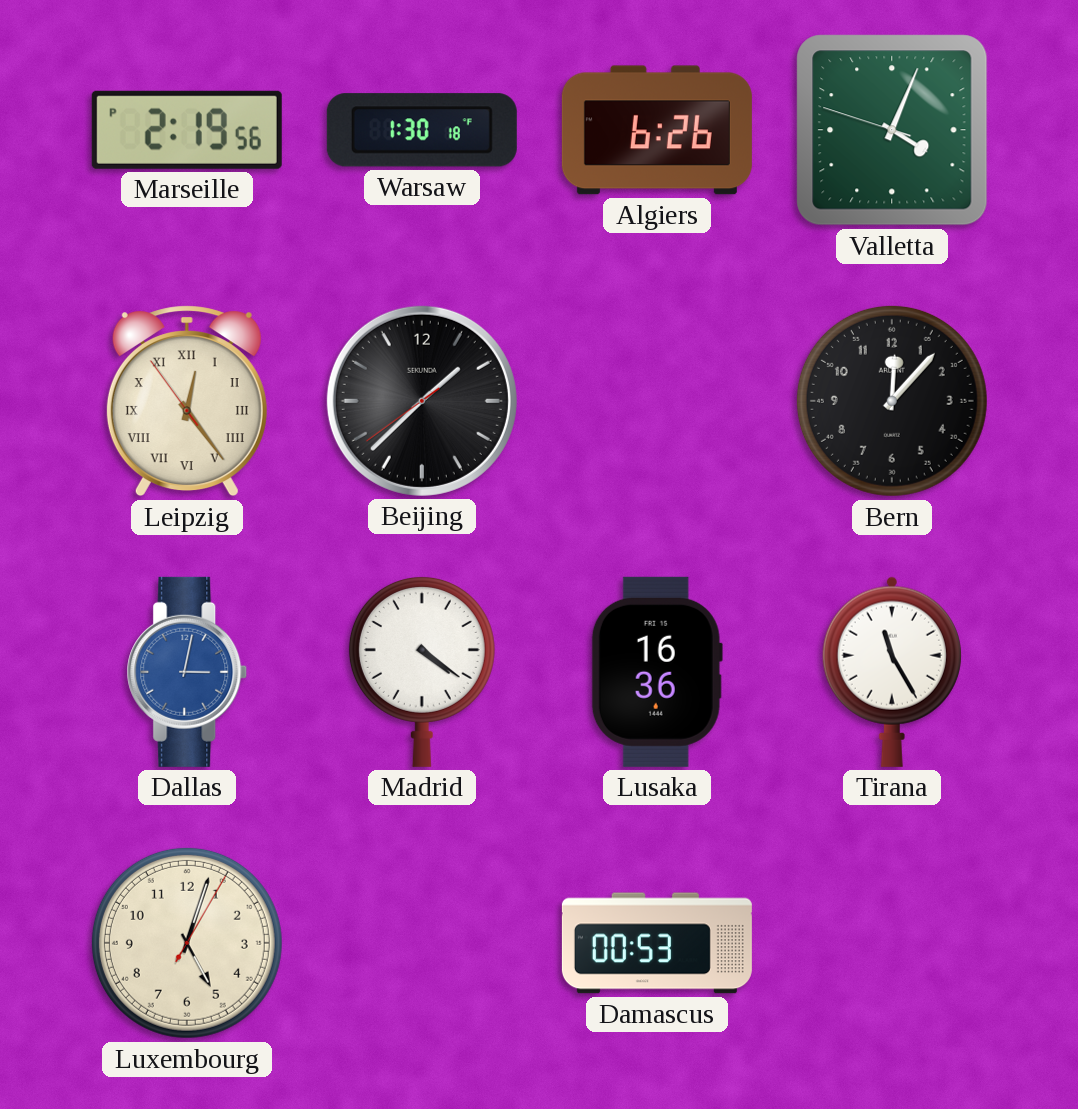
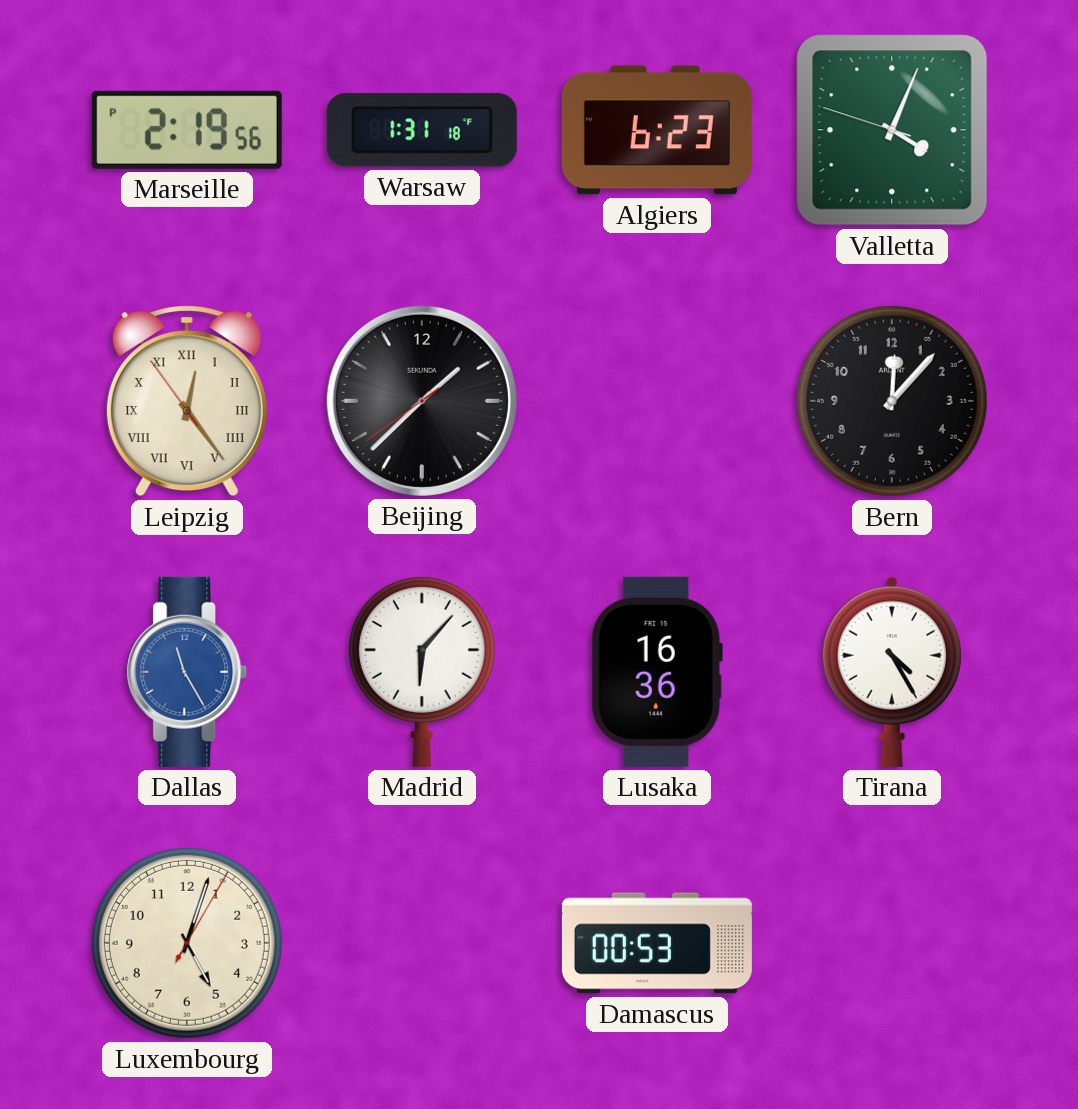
Warsaw: 1:30 -> 1:31 (422, 130)
Algiers: 6:26 -> 6:23 (657, 130)
Dallas: 3:02 -> 11:25 (187, 672)
Madrid: 4:21 -> 6:07 (422, 671)
Tirana: 11:25 -> 4:25 (892, 672)
